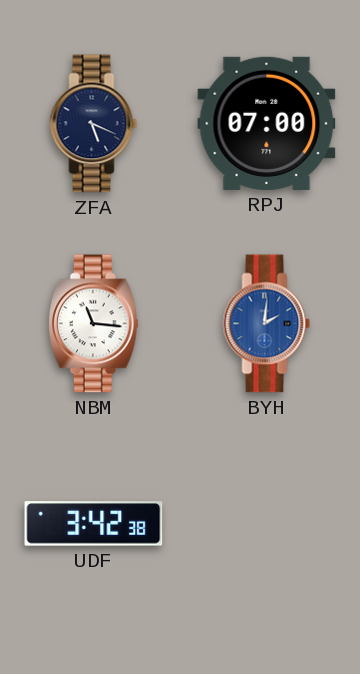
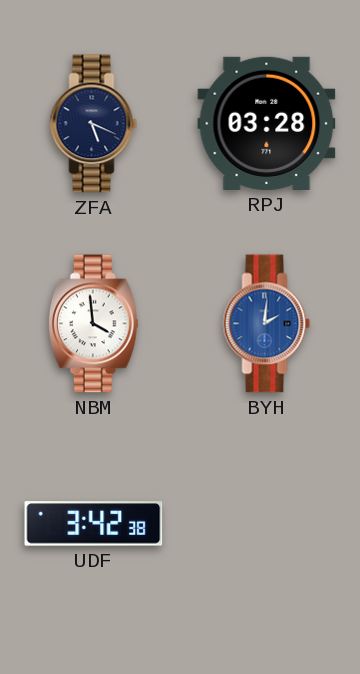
RPJ: 07:00 -> 03:28 (267, 123)
NBM: 11:16 -> 3:59 (93, 324)
